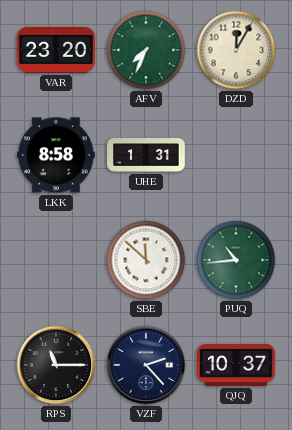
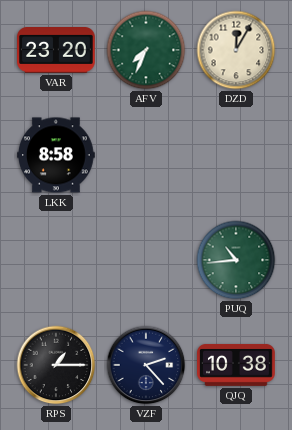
UHE: 1:31 -> none (147, 156)
SBE: 11:52 -> none (146, 260)
RPS: 11:15 -> 1:15 (56, 365)
QJQ: 10:37 -> 10:38 (237, 365)
